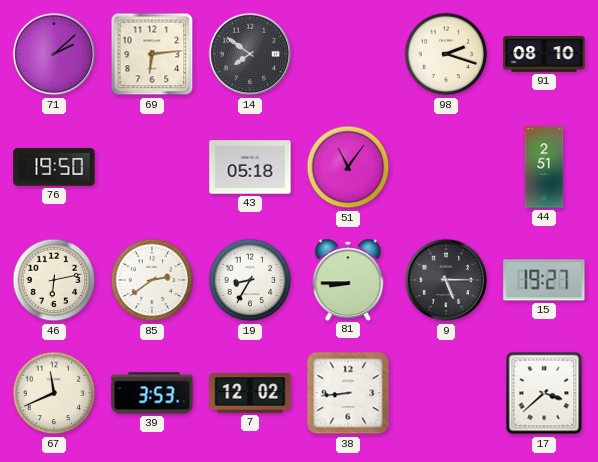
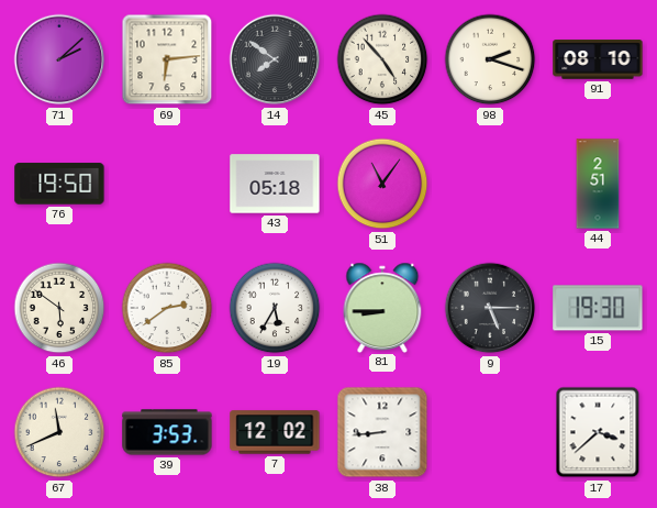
45: none -> 4:53 (382, 59)
46: 6:13 -> 5:51 (59, 308)
19: 8:35 -> 5:35 (275, 308)
15: 19:27 -> 19:30 (598, 308)
